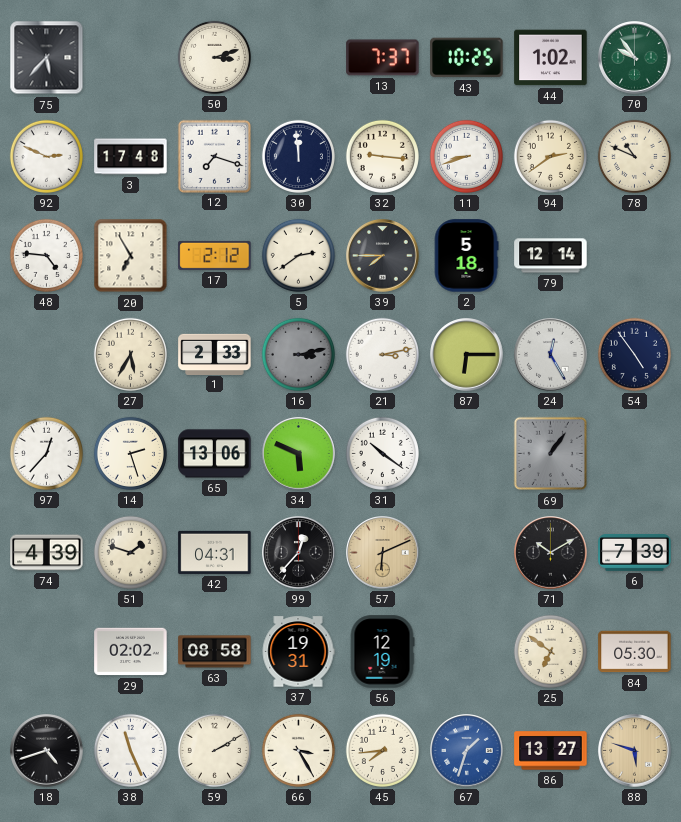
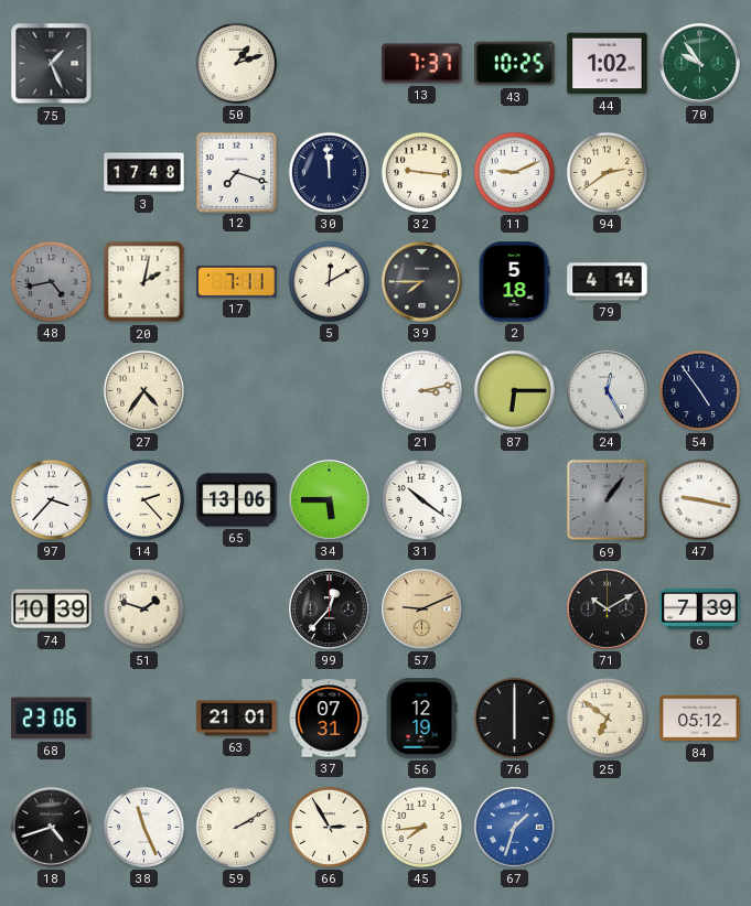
75: 5:37 -> 1:26 (52, 64)
50: 3:12 -> 1:12 (236, 63)
92: 2:49 -> none (46, 156)
11: 8:42 -> 9:11 (514, 172)
78: 10:49 -> none (634, 156)
48: 4:46 -> 4:43 (51, 281)
48 dial: white -> grey (51, 281)
20: 6:55 -> 2:02 (144, 282)
17: 2:12 -> 7:11 (237, 281)
5: 2:39 -> 12:10 (329, 281)
79: 12:14 -> 4:14 (608, 282)
27: 5:35 -> 4:36 (143, 390)
1: 2:33 -> none (215, 354)
16: 3:13 -> none (298, 354)
97: 12:37 -> 3:37 (51, 499)
14: 2:27 -> 2:23 (143, 499)
34: 5:49 -> 5:45 (330, 500)
47: none -> 9:17 (699, 499)
74: 4:39 -> 10:39 (52, 610)
42: 04:31 -> none (215, 552)
57: 6:11 -> 9:11 (422, 610)
68: none -> 23:06 (52, 719)
29: 02:02 -> none (131, 652)
63: 08:58 -> 21:01 (237, 719)
37: 19:31 -> 07:31 (329, 719)
76: none -> 6:00 (514, 718)
84: 05:30 -> 05:12 (700, 719)
66: 3:25 -> 2:55 (329, 827)
86: 13:27 -> none (551, 751)
88: 5:48 -> none (635, 751)
